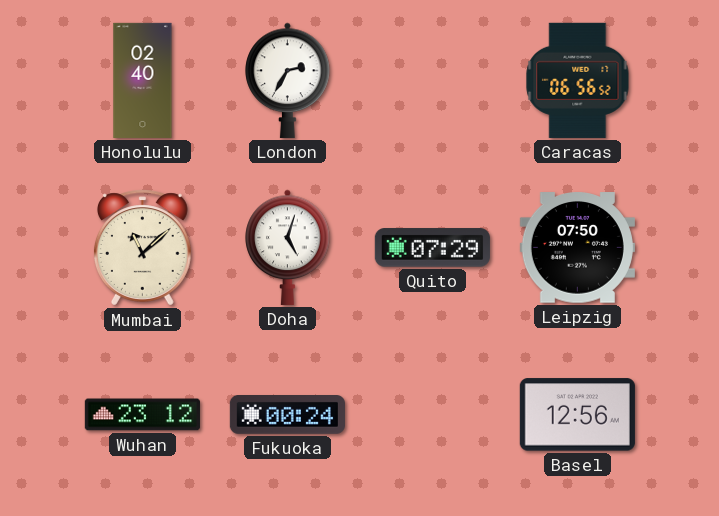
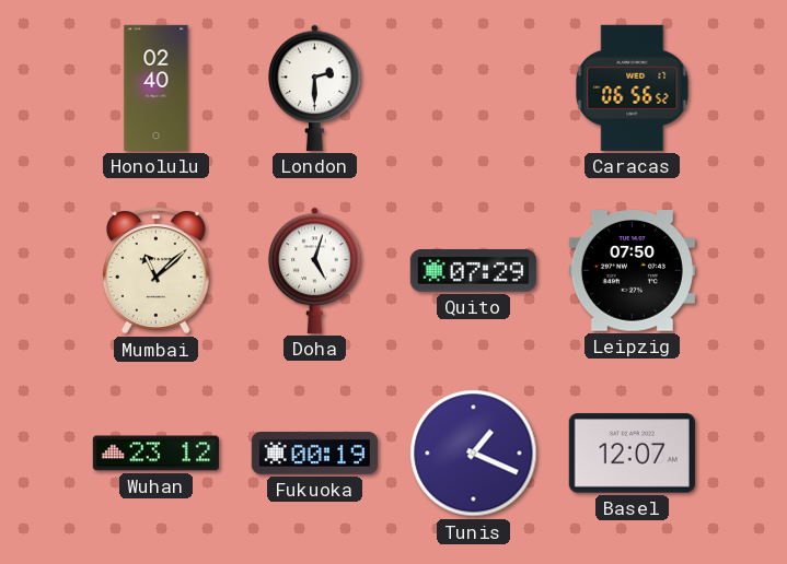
London: 2:35 -> 2:30 (315, 87)
Fukuoka: 00:24 -> 00:19 (314, 454)
Tunis: none -> 1:19 (474, 454)
Basel: 12:56 -> 12:07 (632, 454)
